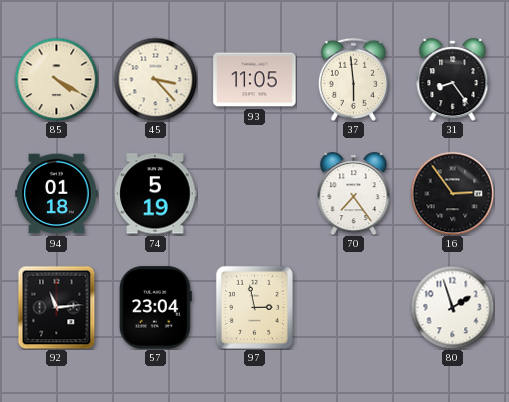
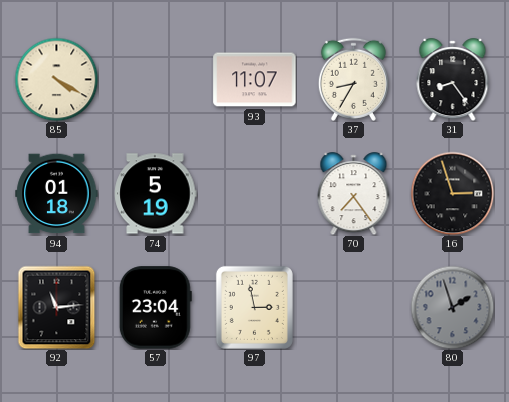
45: 3:23 -> none (155, 79)
93: 11:05 -> 11:07 (255, 80)
37: 5:59 -> 8:35 (353, 79)
16: 2:54 -> 2:57 (452, 193)
80 dial: white -> grey (452, 307)
